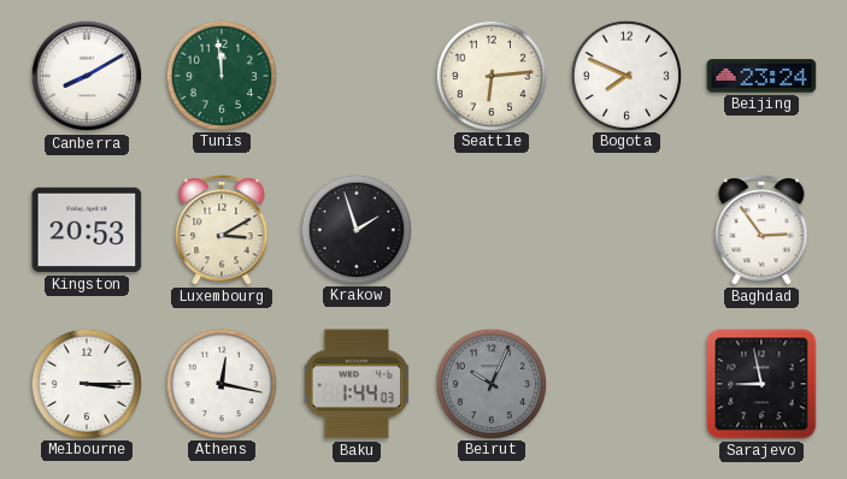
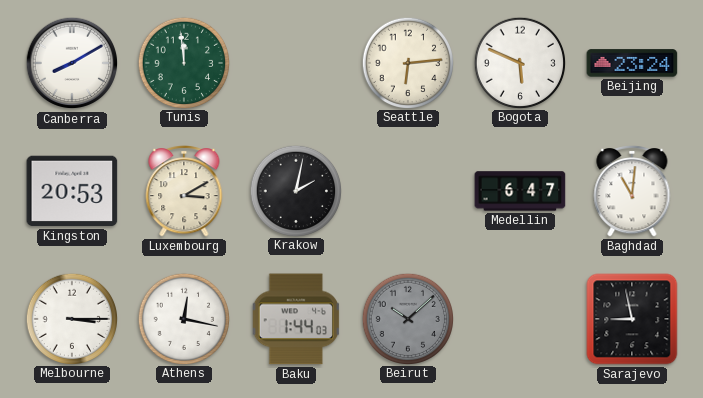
Bogota: 7:49 -> 5:49 (519, 62)
Krakow: 1:57 -> 2:02 (295, 190)
Medellin: none -> 6:47 (520, 191)
Baghdad: 2:54 -> 11:01 (632, 192)
Beirut: 10:04 -> 10:08 (407, 318)
